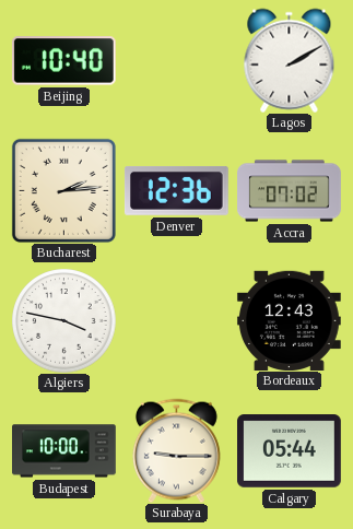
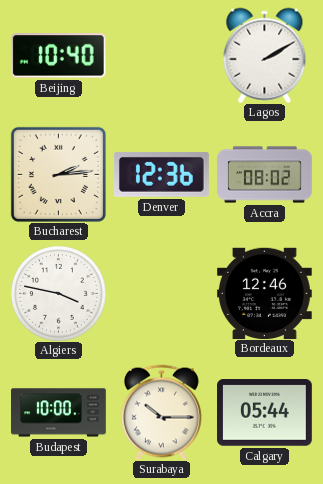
Accra: 07:02 -> 08:02 (265, 175)
Bordeaux: 12:43 -> 12:46 (264, 293)
Surabaya: 9:15 -> 10:15 (161, 412)
